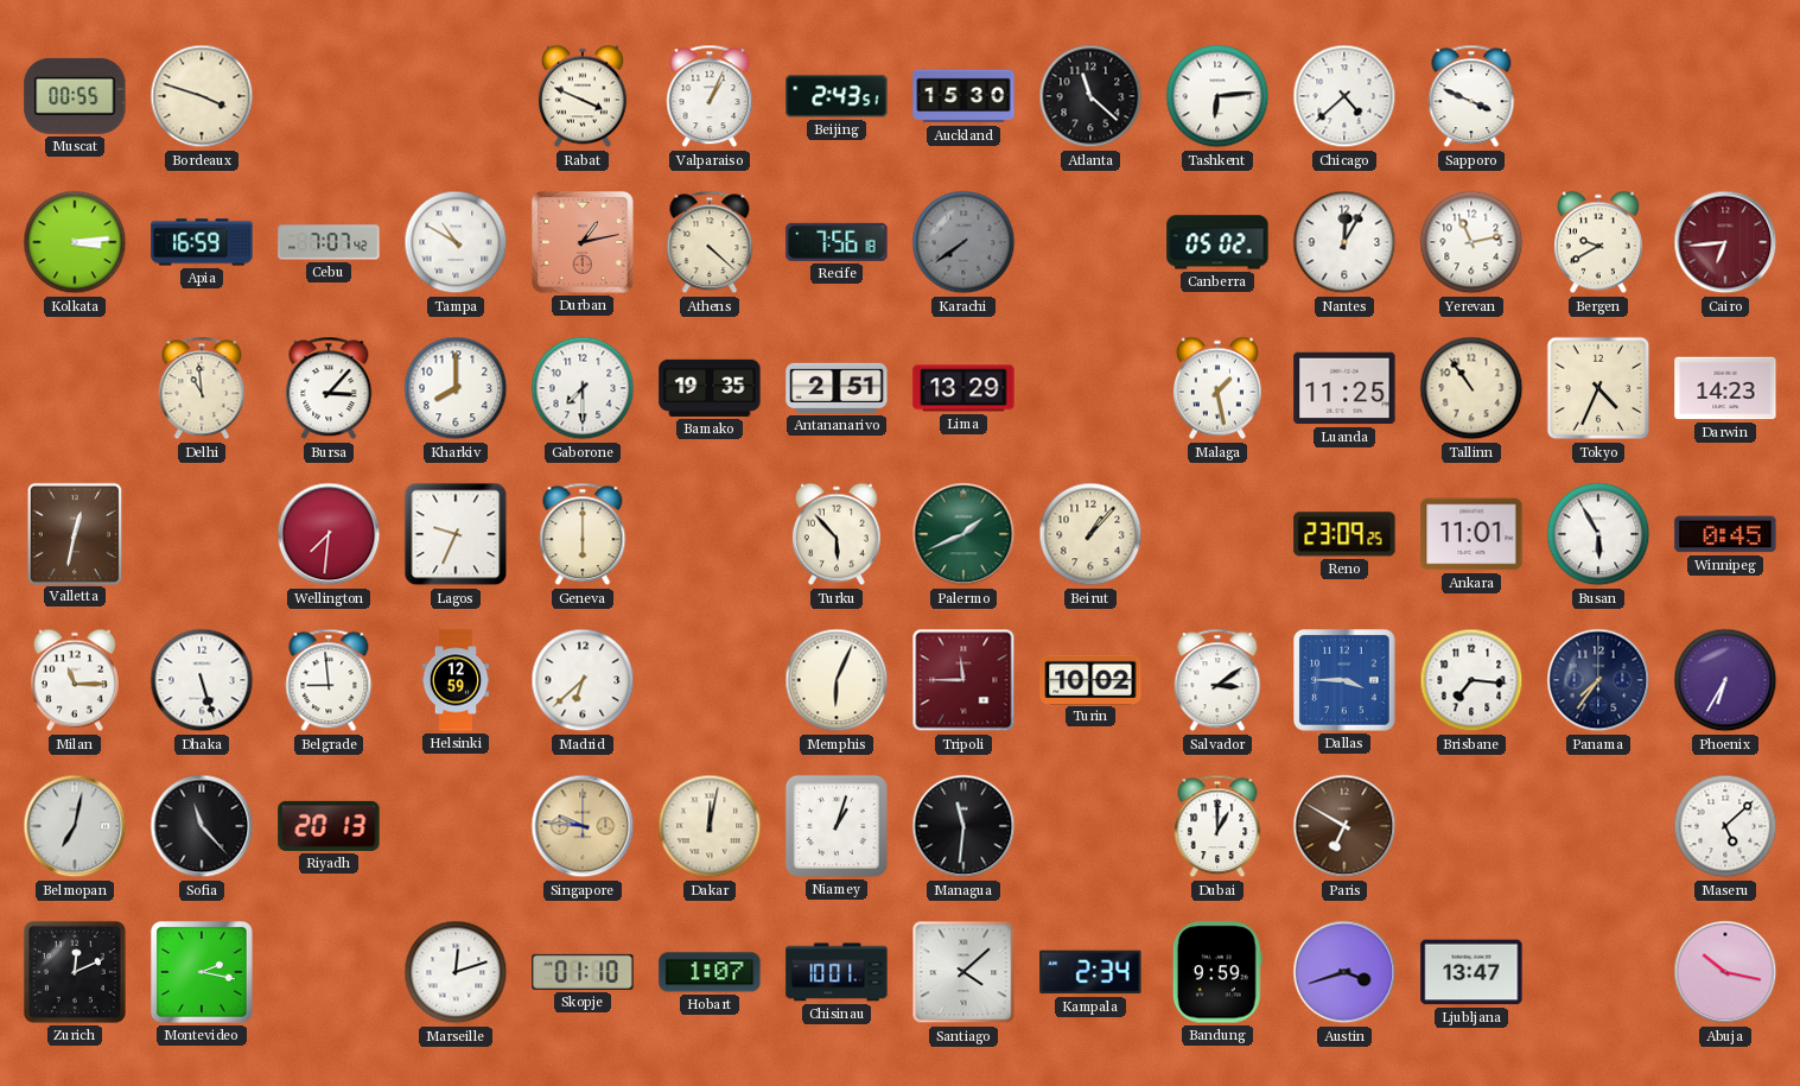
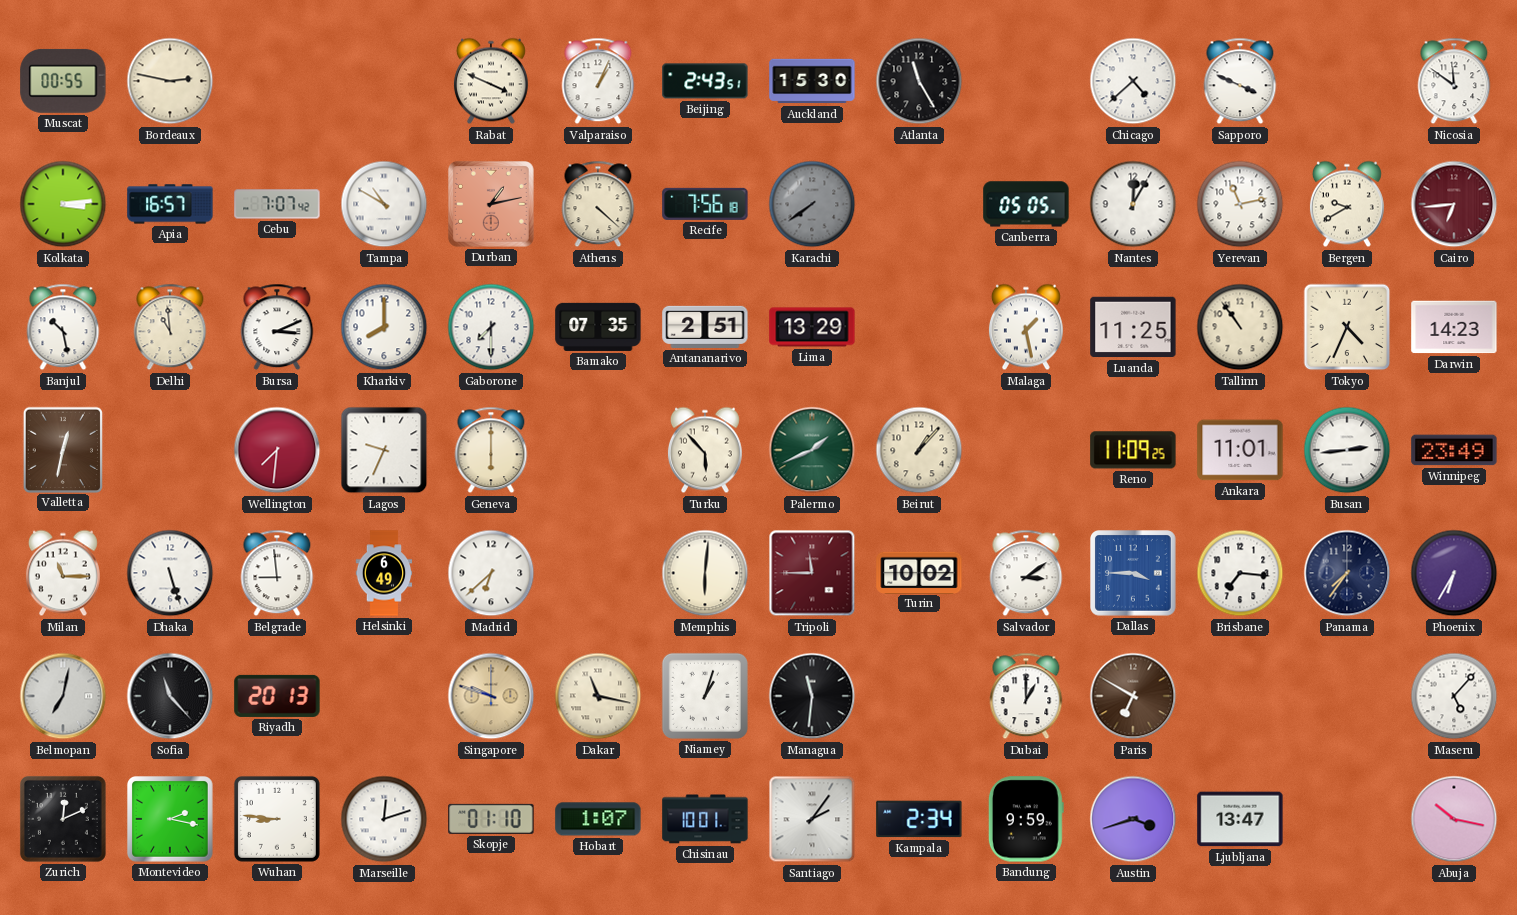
Bordeaux: 3:48 -> 2:47 (170, 81)
Atlanta: 11:22 -> 11:25 (919, 81)
Tashkent: 6:14 -> none (1217, 96)
Nicosia: none -> 11:51 (1454, 81)
Apia: 16:59 -> 16:57 (170, 204)
Canberra: 05:02 -> 05:05 (1026, 204)
Banjul: none -> 10:28 (63, 327)
Bursa: 3:07 -> 3:11 (277, 327)
Bamako: 19:35 -> 07:35 (598, 327)
Reno: 23:09 -> 11:09 (1133, 450)
Busan: 5:55 -> 2:44 (1347, 450)
Winnipeg: 0:45 -> 23:49 (1454, 450)
Helsinki: 12:59 -> 6:49 (384, 573)
Memphis: 6:04 -> 6:01 (705, 573)
Singapore: 9:46 -> 9:48 (491, 696)
Dakar: 12:02 -> 11:17 (598, 696)
Maseru: 5:08 -> 5:07 (1454, 696)
Wuhan: none -> 8:46 (277, 819)
Santiago: 4:08 -> 2:06 (812, 819)
